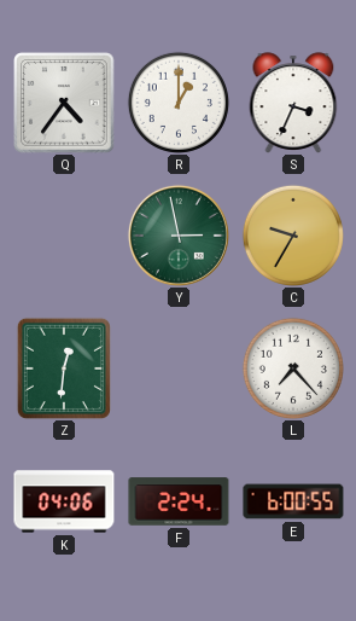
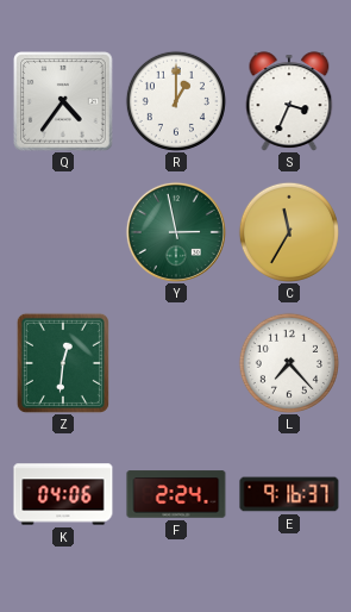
C: 9:35 -> 11:35 (289, 232)
E: 6:00 -> 9:16 (289, 494)
